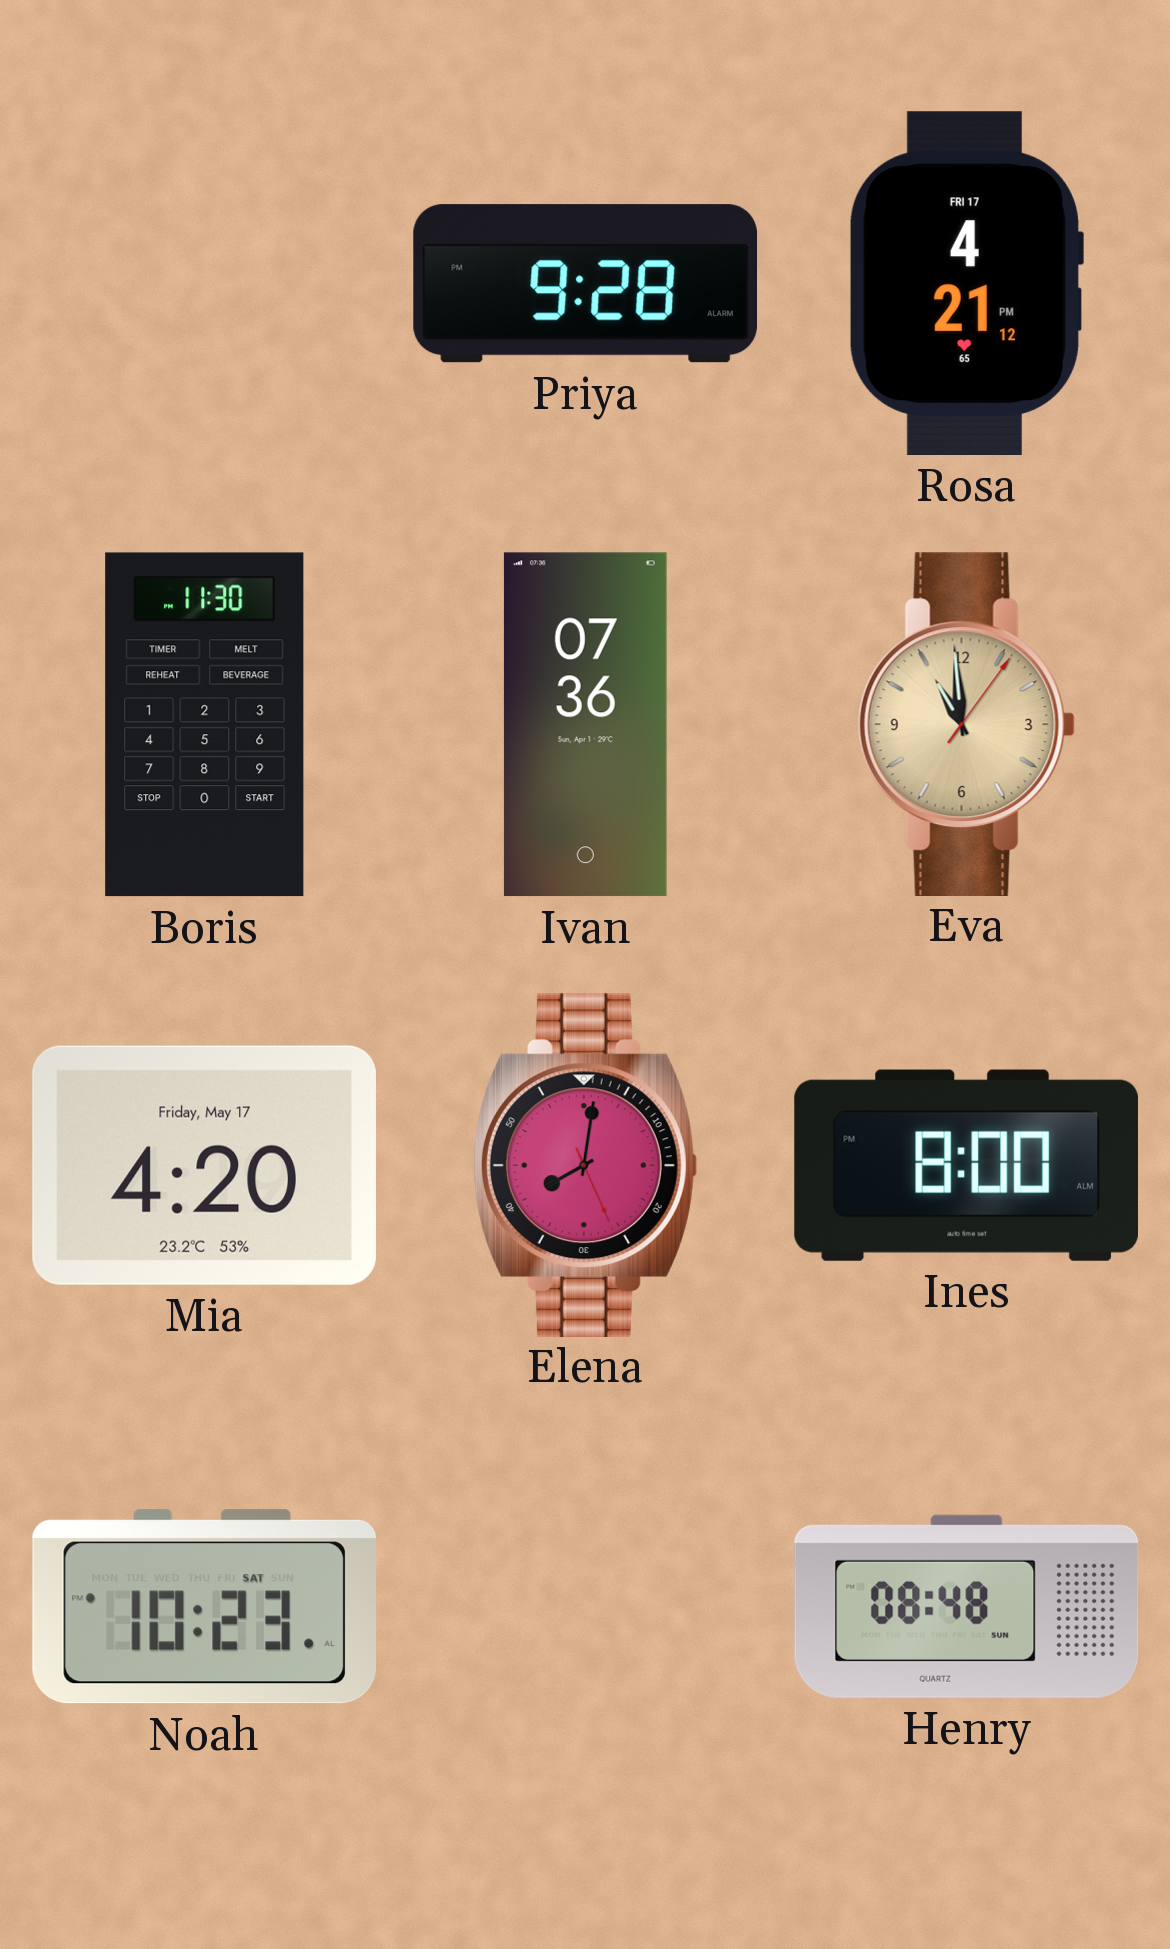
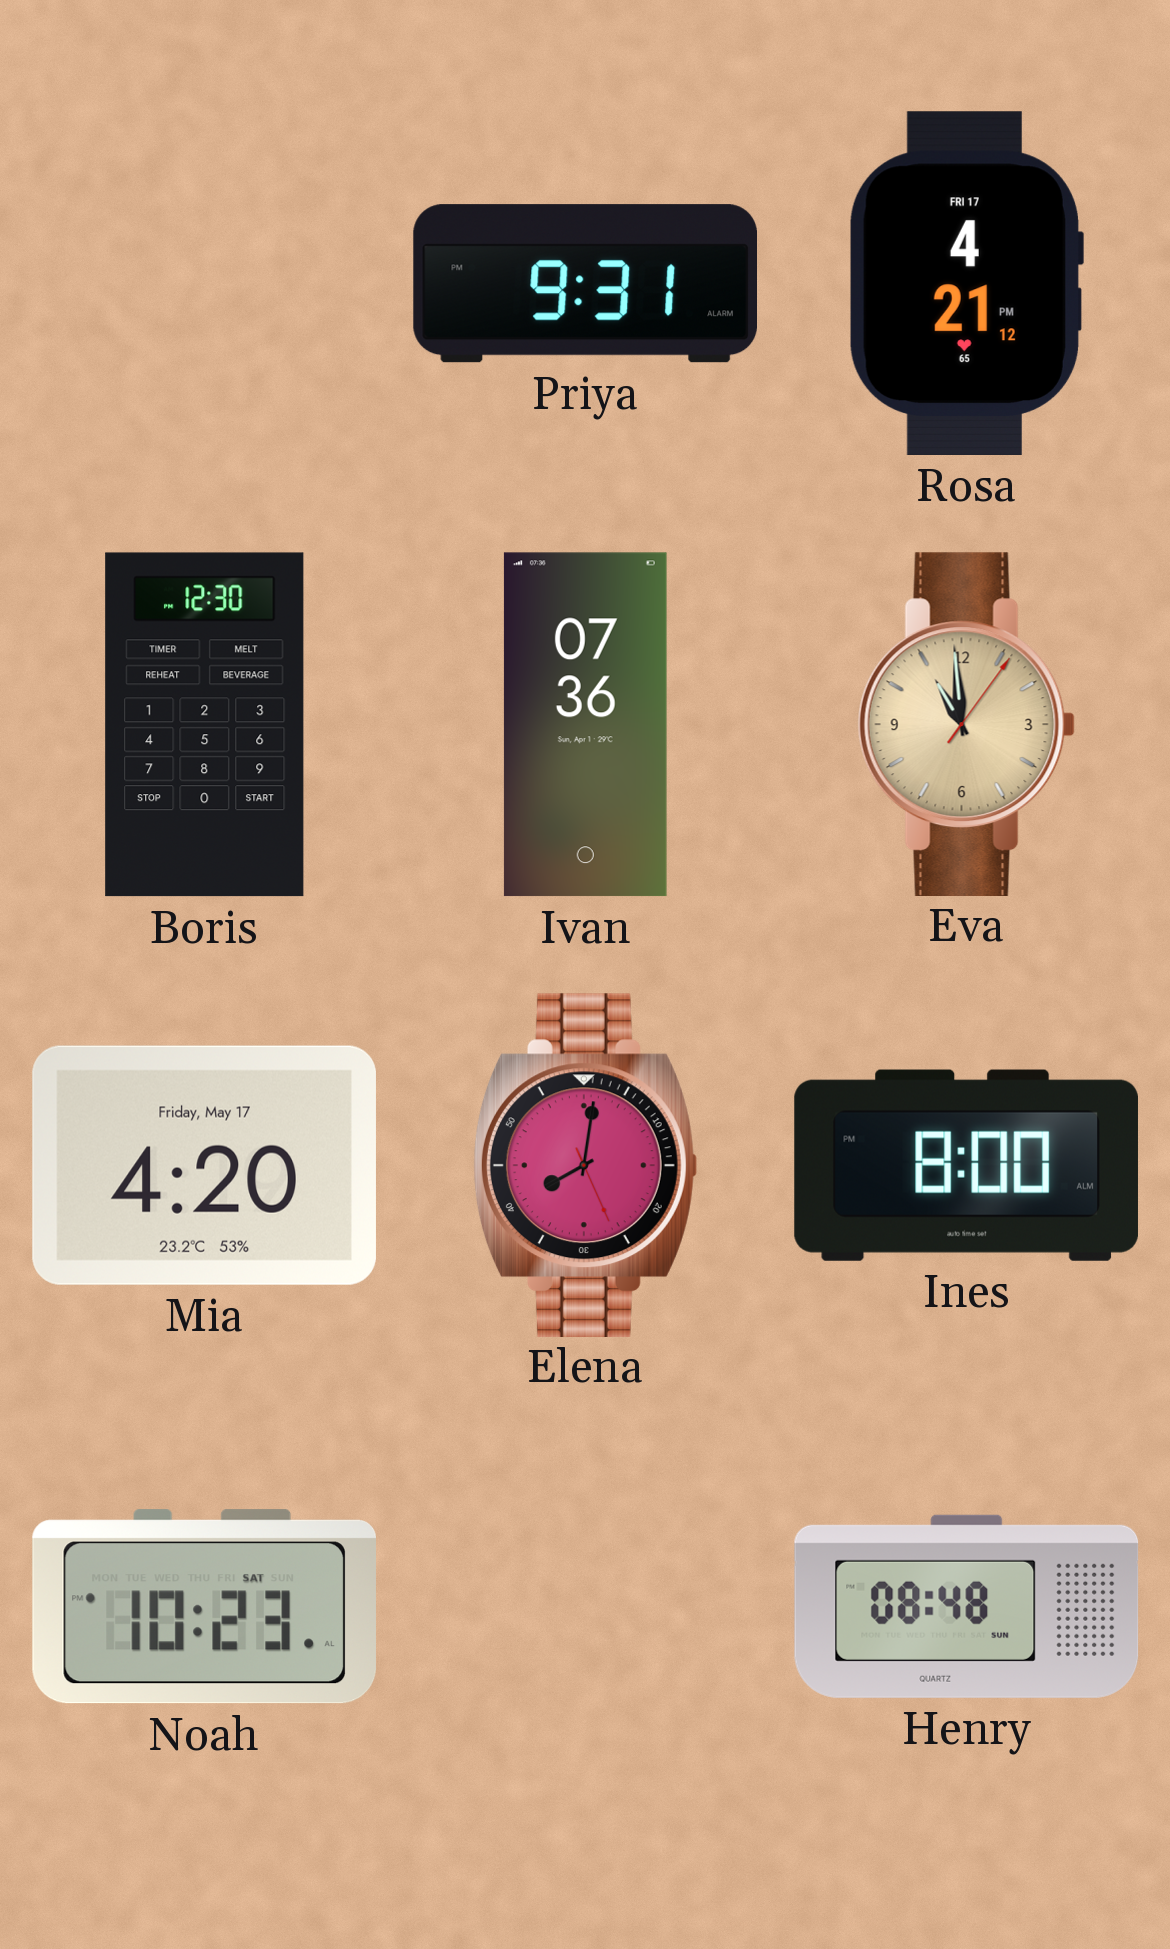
Priya: 9:28 -> 9:31 (585, 284)
Boris: 11:30 -> 12:30 (205, 725)
